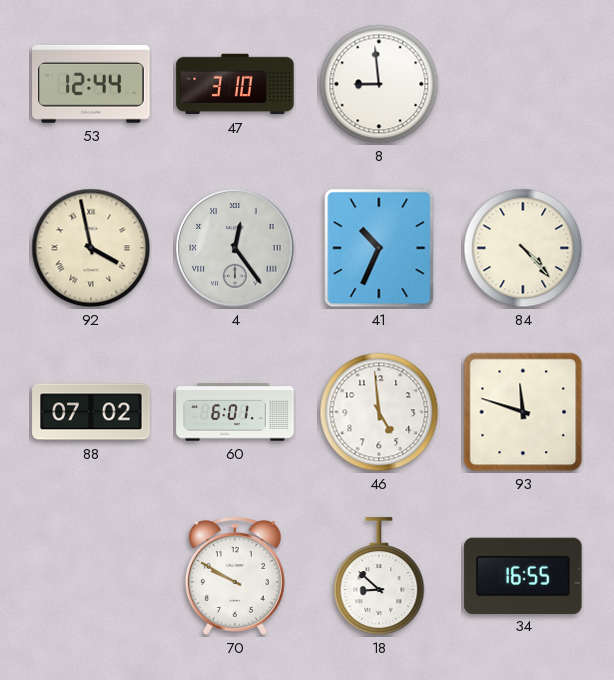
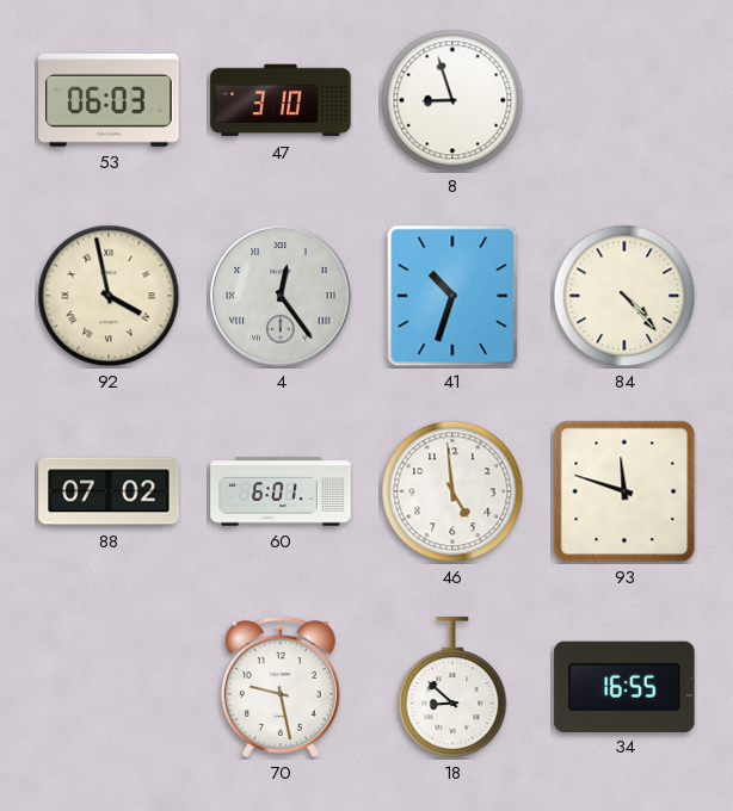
53: 12:44 -> 06:03 (109, 100)
8: 8:59 -> 8:57 (452, 100)
41: 10:34 -> 10:33 (452, 296)
70: 9:50 -> 9:28 (281, 687)
